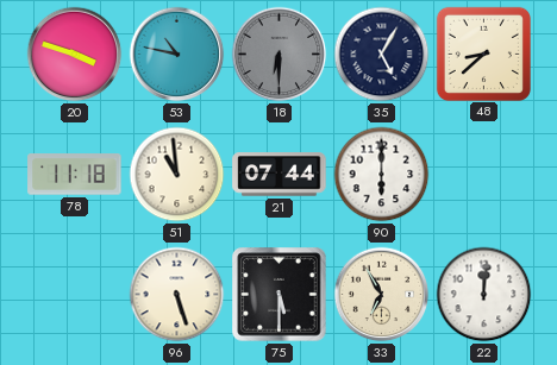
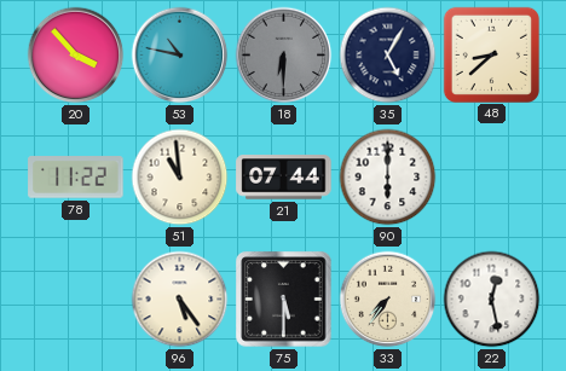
20: 3:48 -> 3:53 (76, 56)
78: 11:18 -> 11:22 (76, 178)
96: 5:27 -> 5:24 (180, 300)
33: 6:55 -> 7:36 (388, 300)
22: 12:01 -> 12:28 (492, 300)
